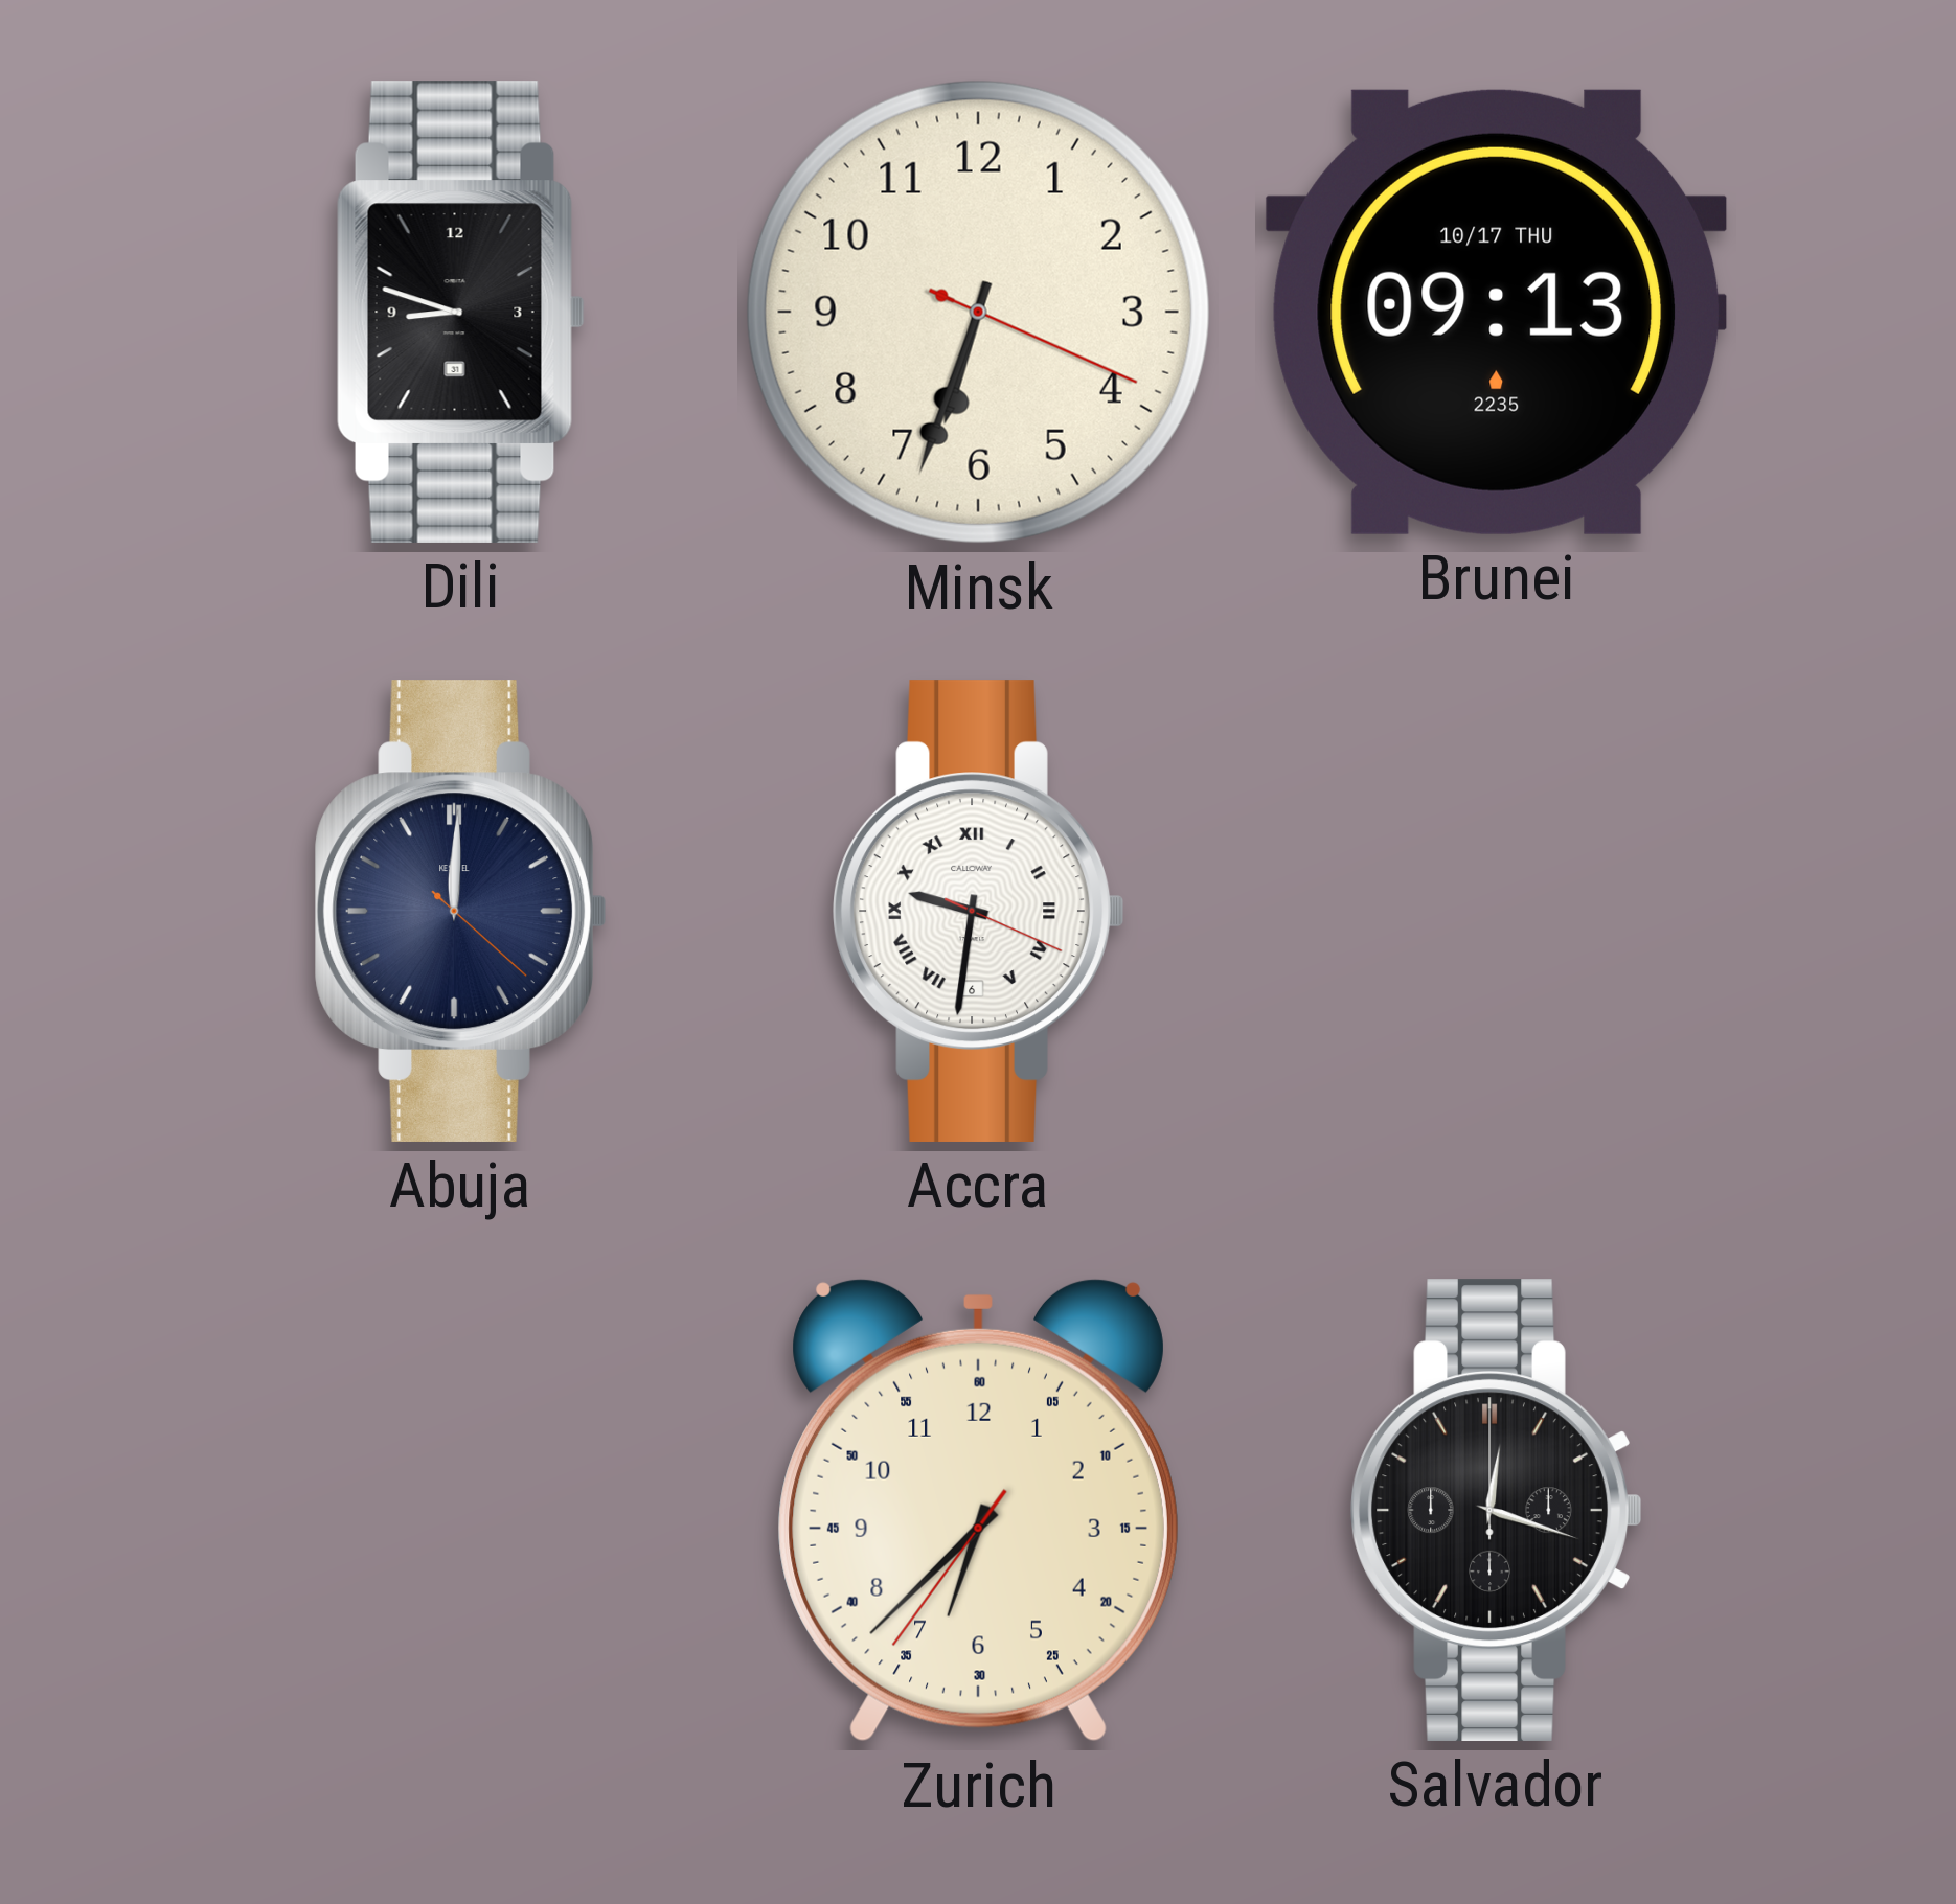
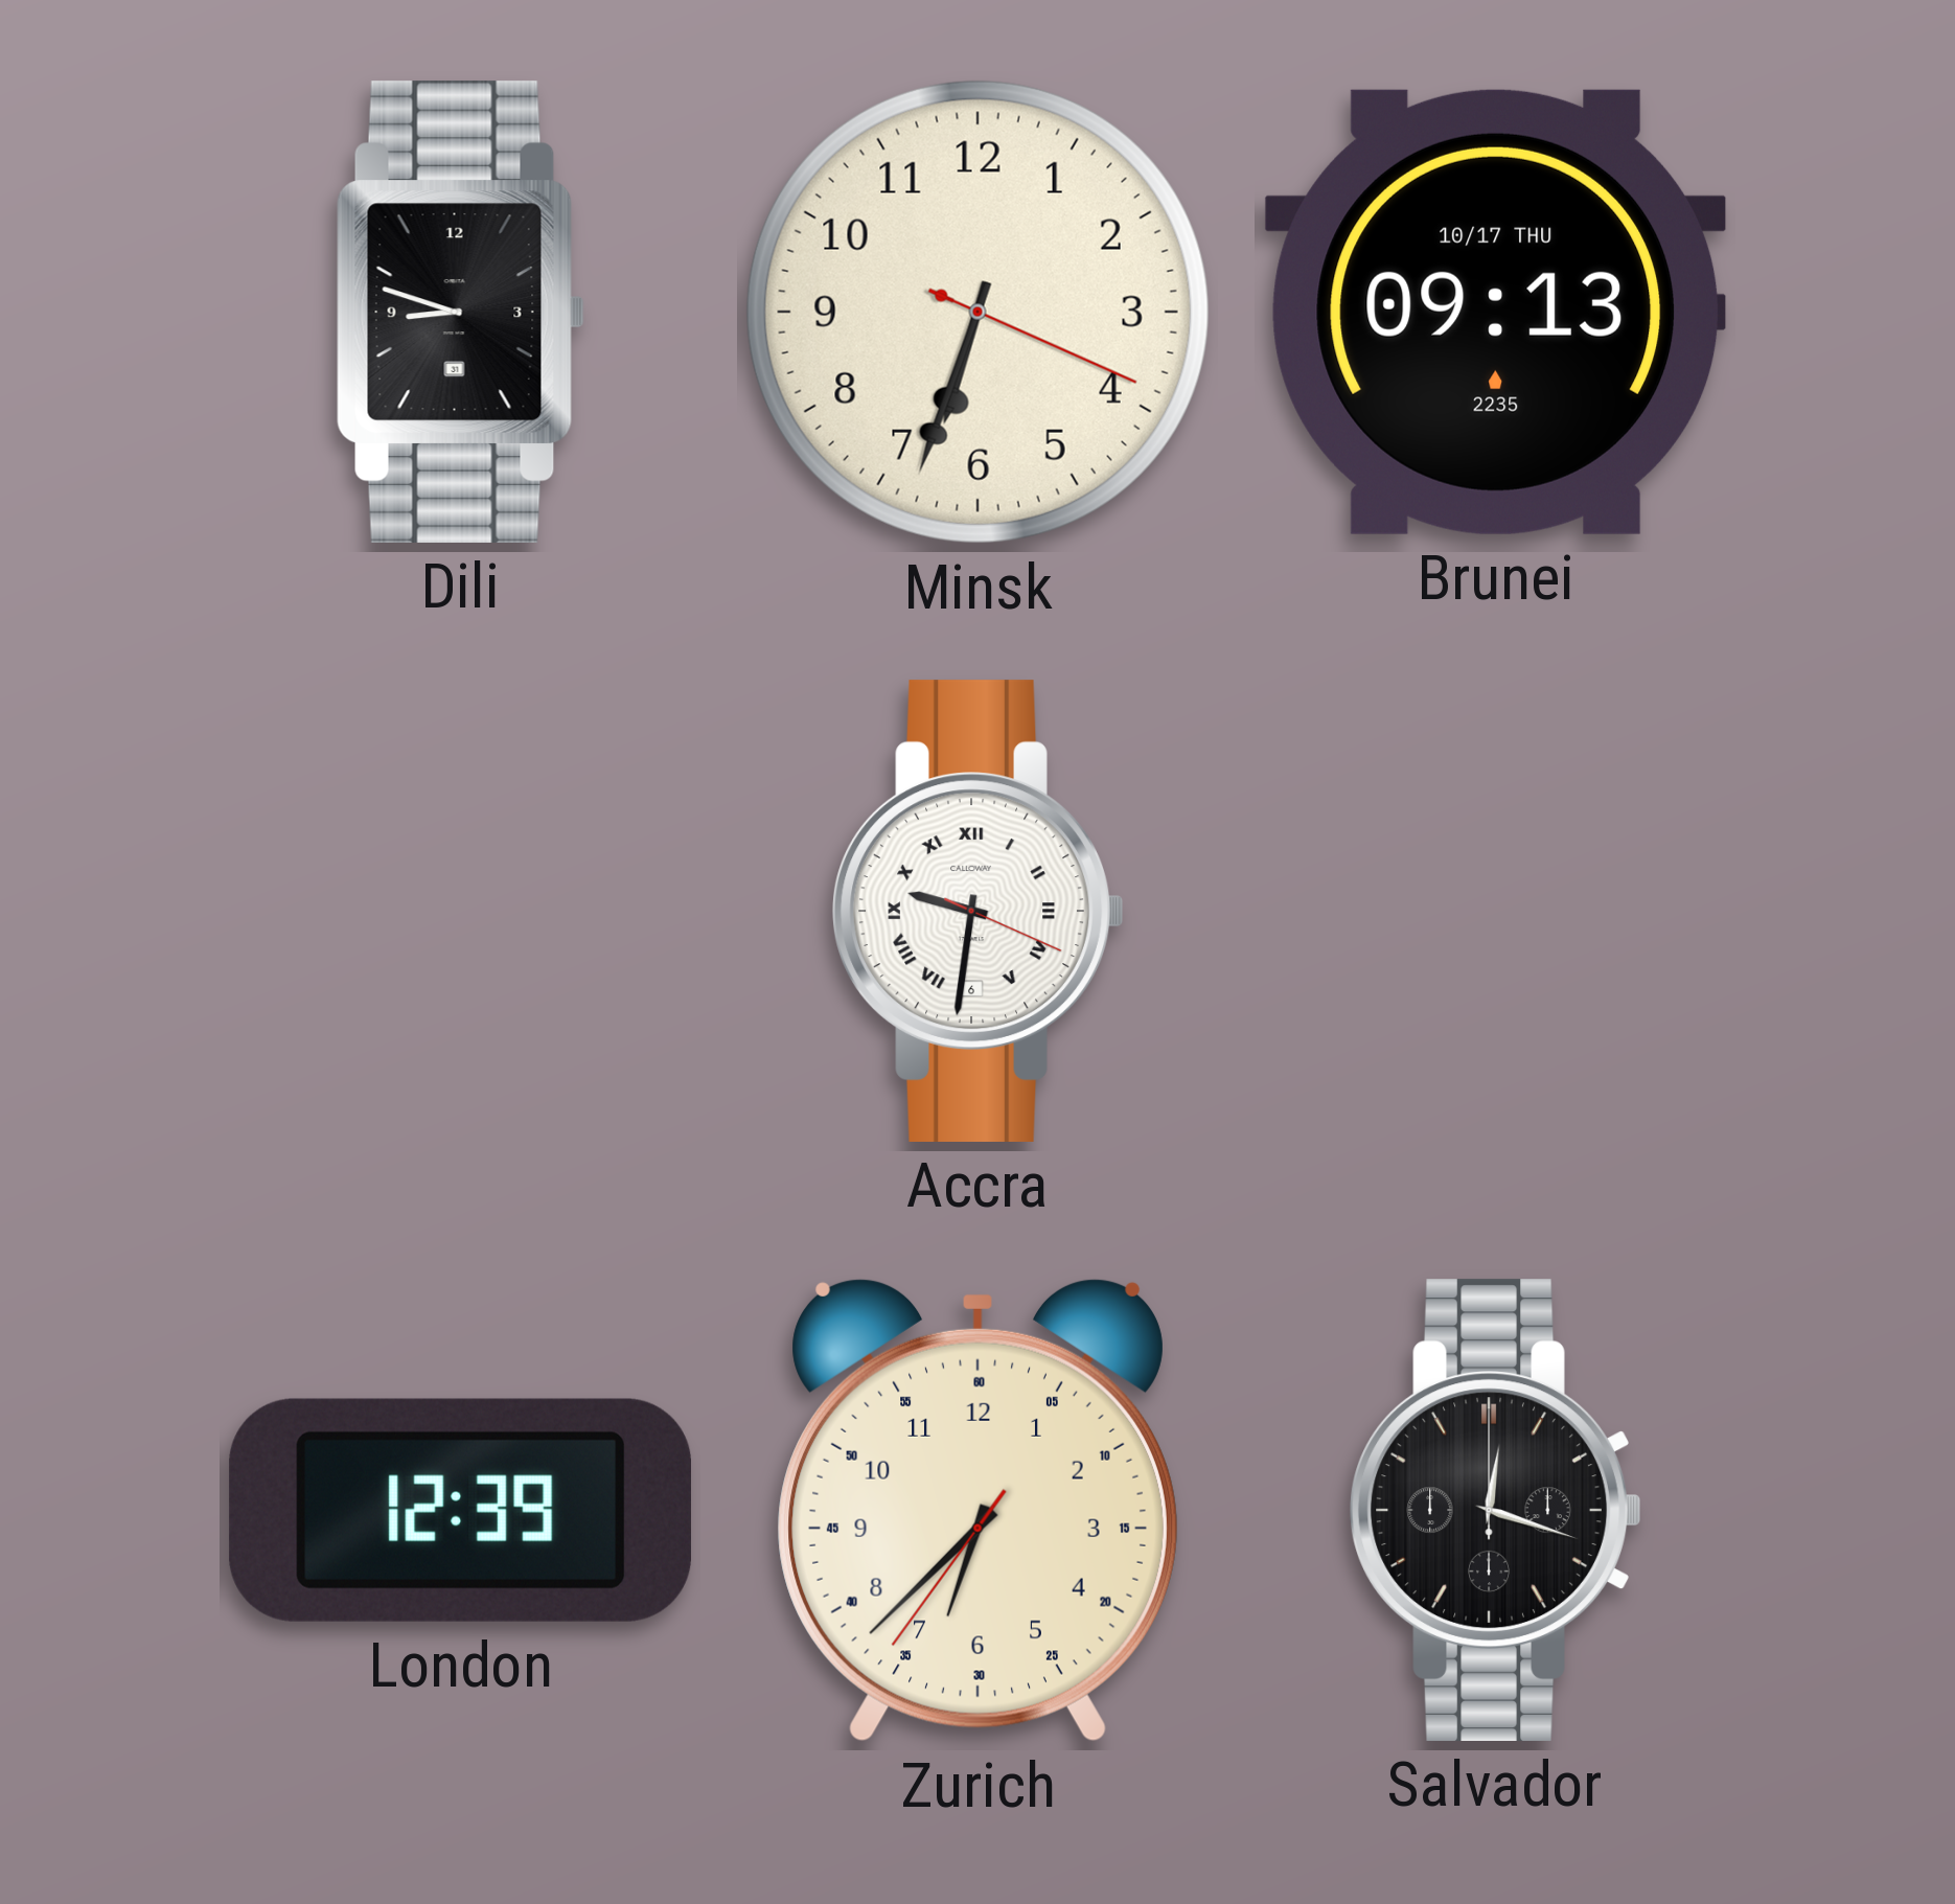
Abuja: 12:00 -> none (461, 911)
London: none -> 12:39 (460, 1510)
